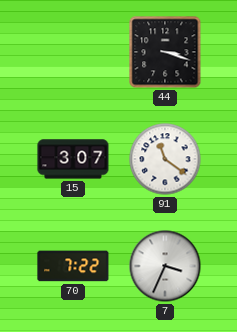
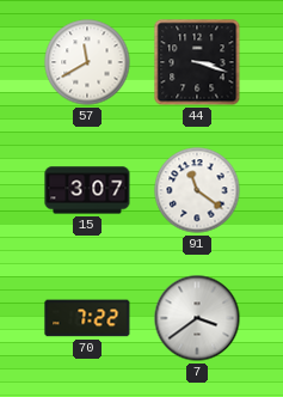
57: none -> 11:40 (87, 62)
7: 3:34 -> 3:39 (197, 318)
